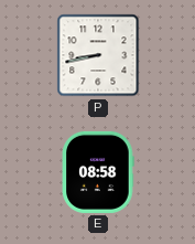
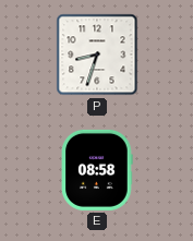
P: 8:43 -> 8:33 (97, 55)
